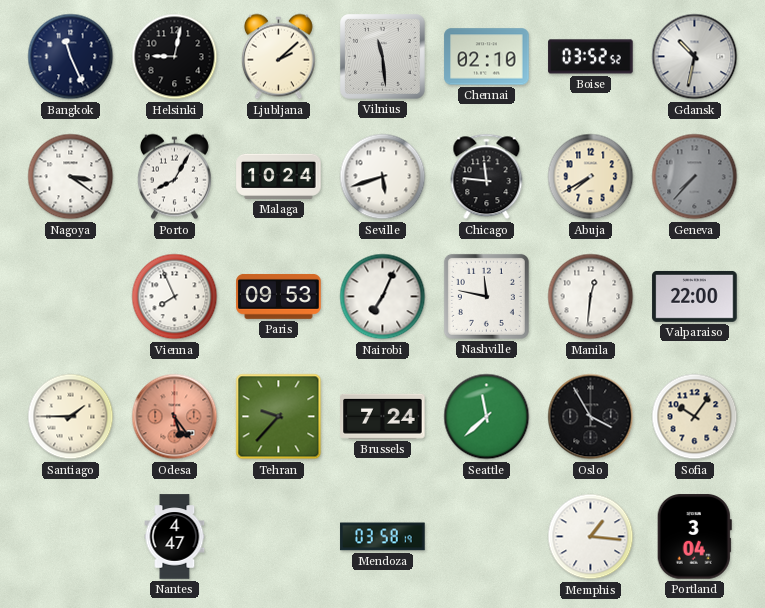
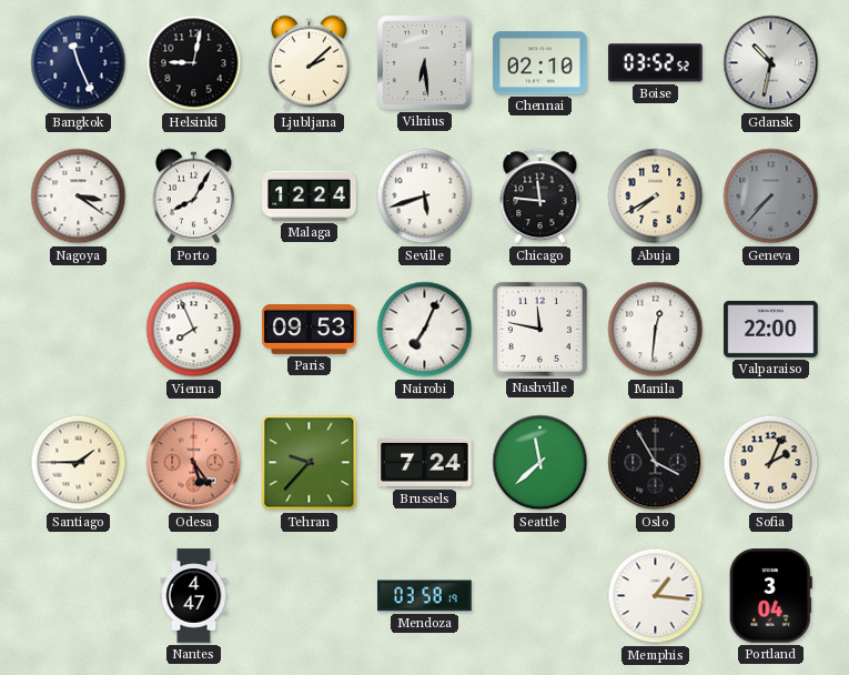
Vilnius: 11:29 -> 6:29 (425, 63)
Malaga: 10:24 -> 12:24 (310, 195)
Sofia: 10:06 -> 2:04 (771, 463)
